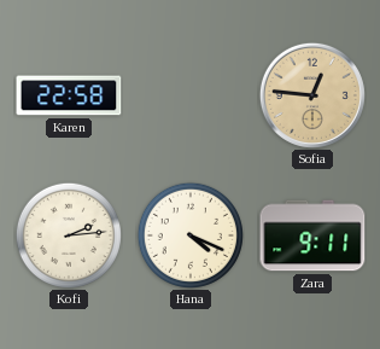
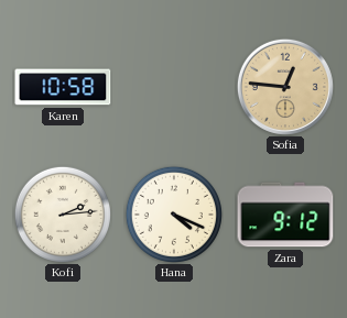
Karen: 22:58 -> 10:58 (63, 87)
Zara: 9:11 -> 9:12 (285, 215)
